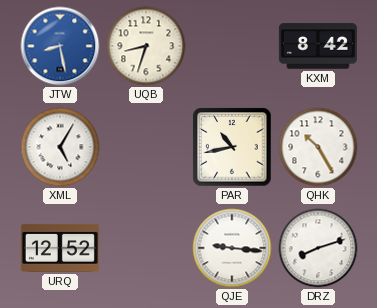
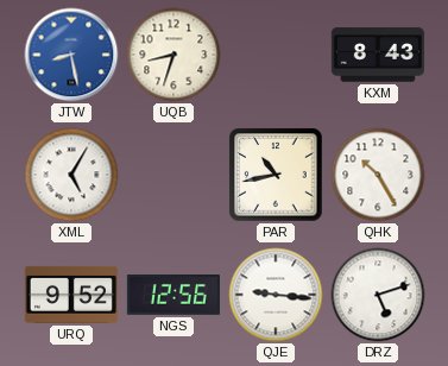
KXM: 8:42 -> 8:43 (378, 55)
URQ: 12:52 -> 9:52 (71, 295)
NGS: none -> 12:56 (173, 296)
DRZ: 8:12 -> 5:12 (378, 295)
